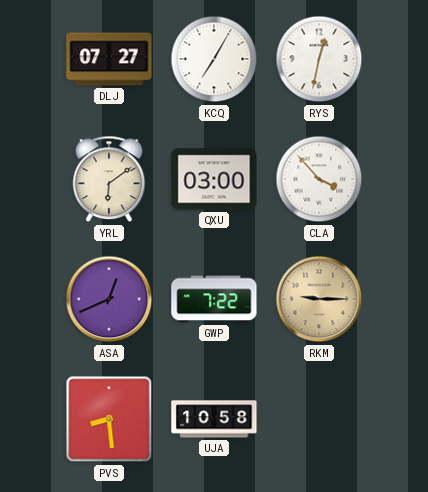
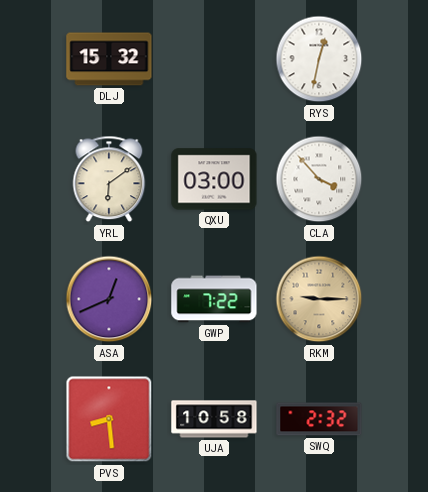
DLJ: 07:27 -> 15:32 (109, 59)
KCQ: 7:05 -> none (214, 59)
SWQ: none -> 2:32 (319, 419)
